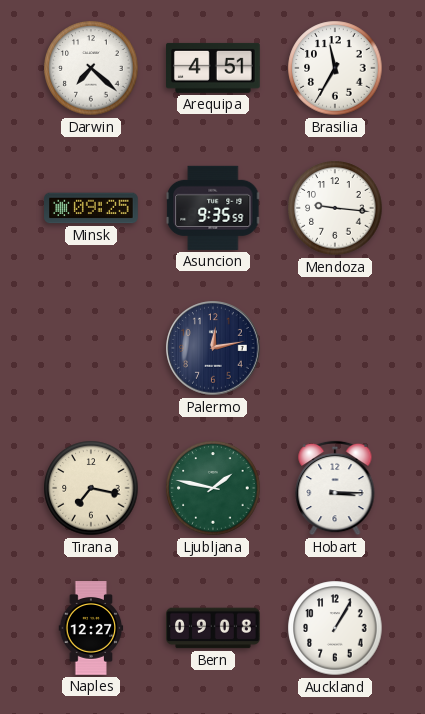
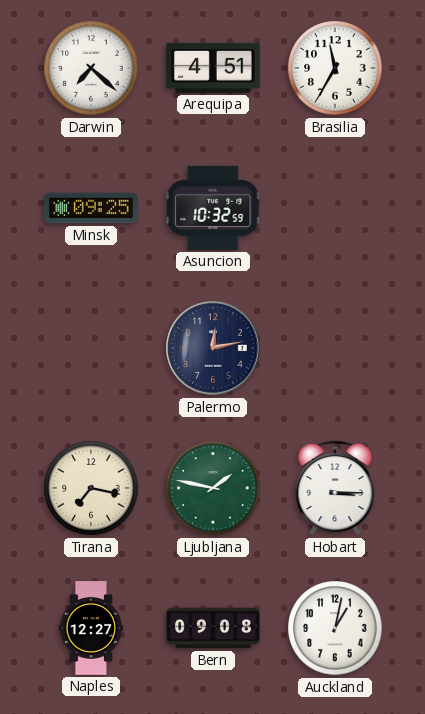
Asuncion: 9:35 -> 10:32 (213, 208)
Mendoza: 9:16 -> none (335, 208)
Auckland: 1:05 -> 1:02 (335, 628)
